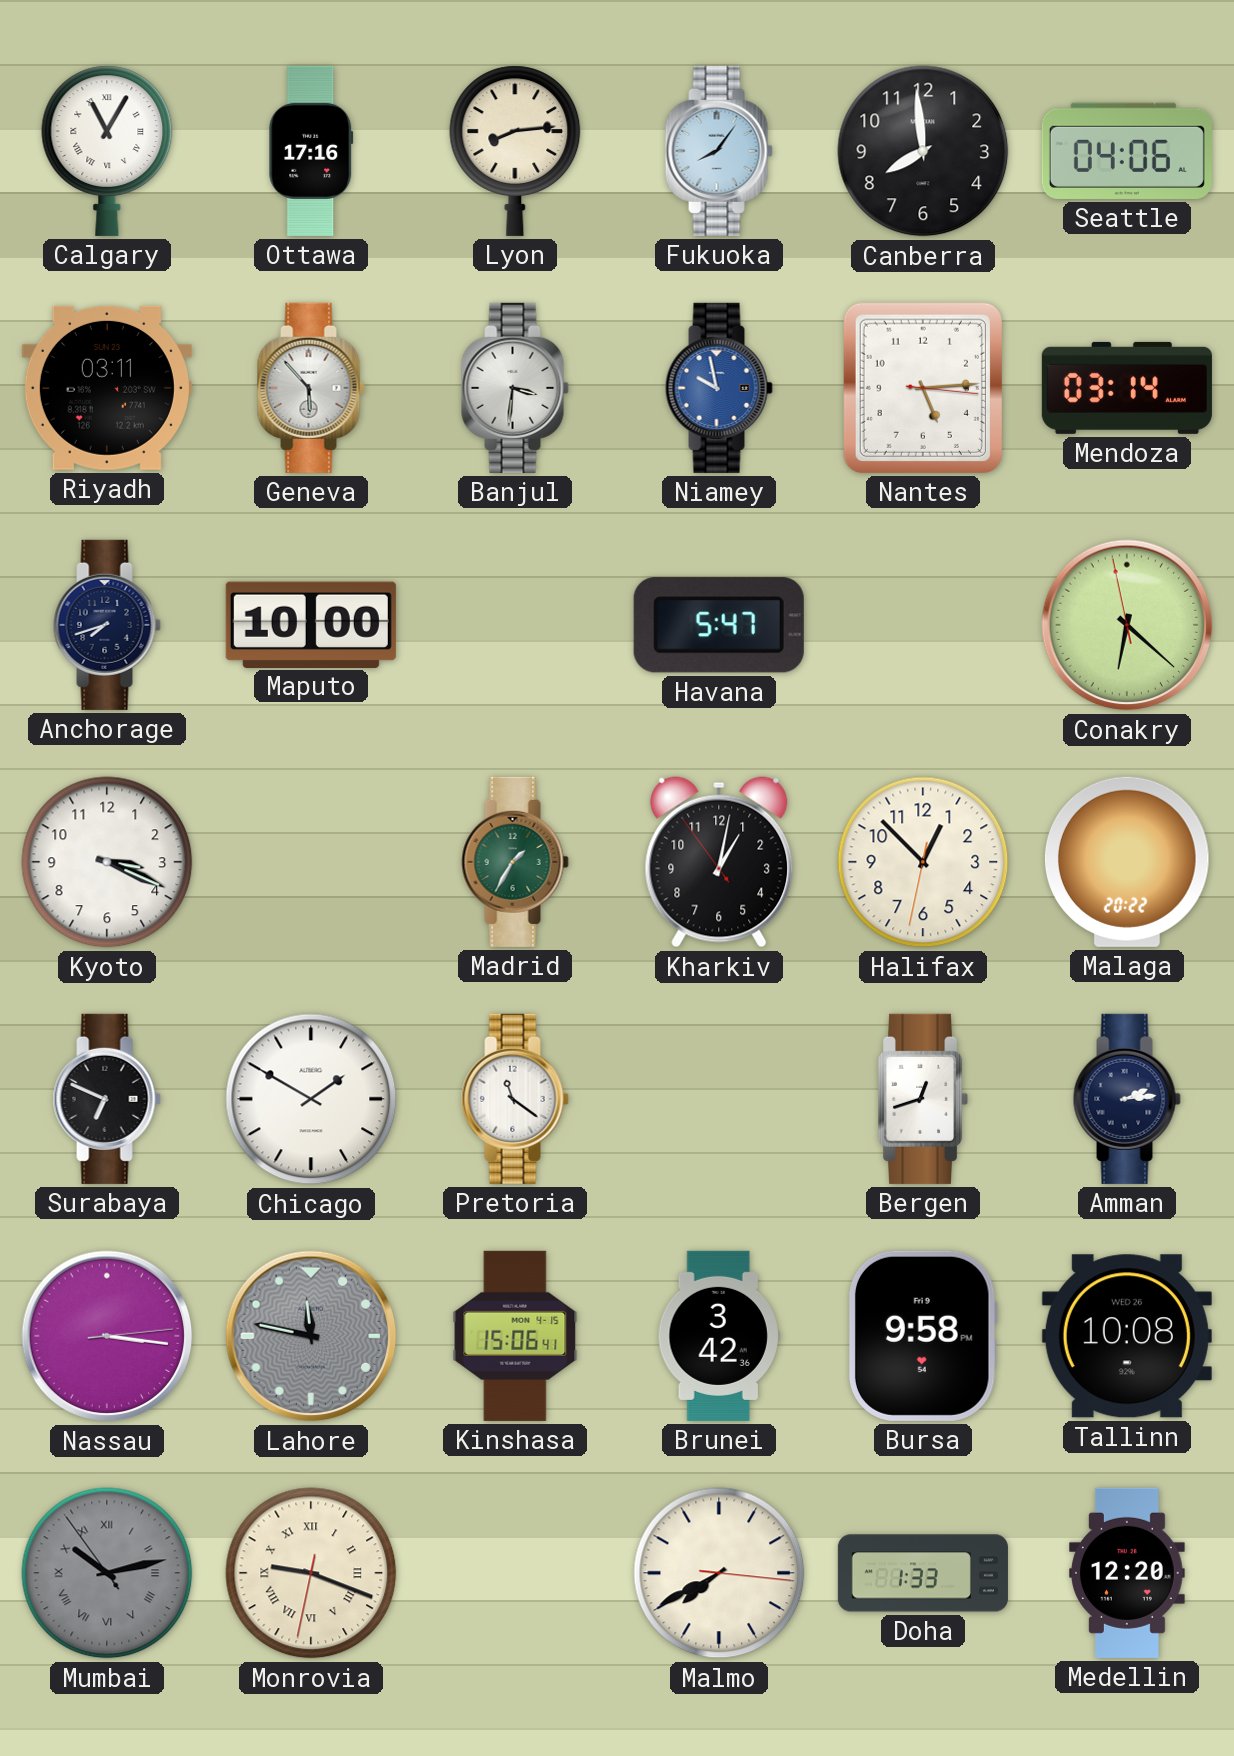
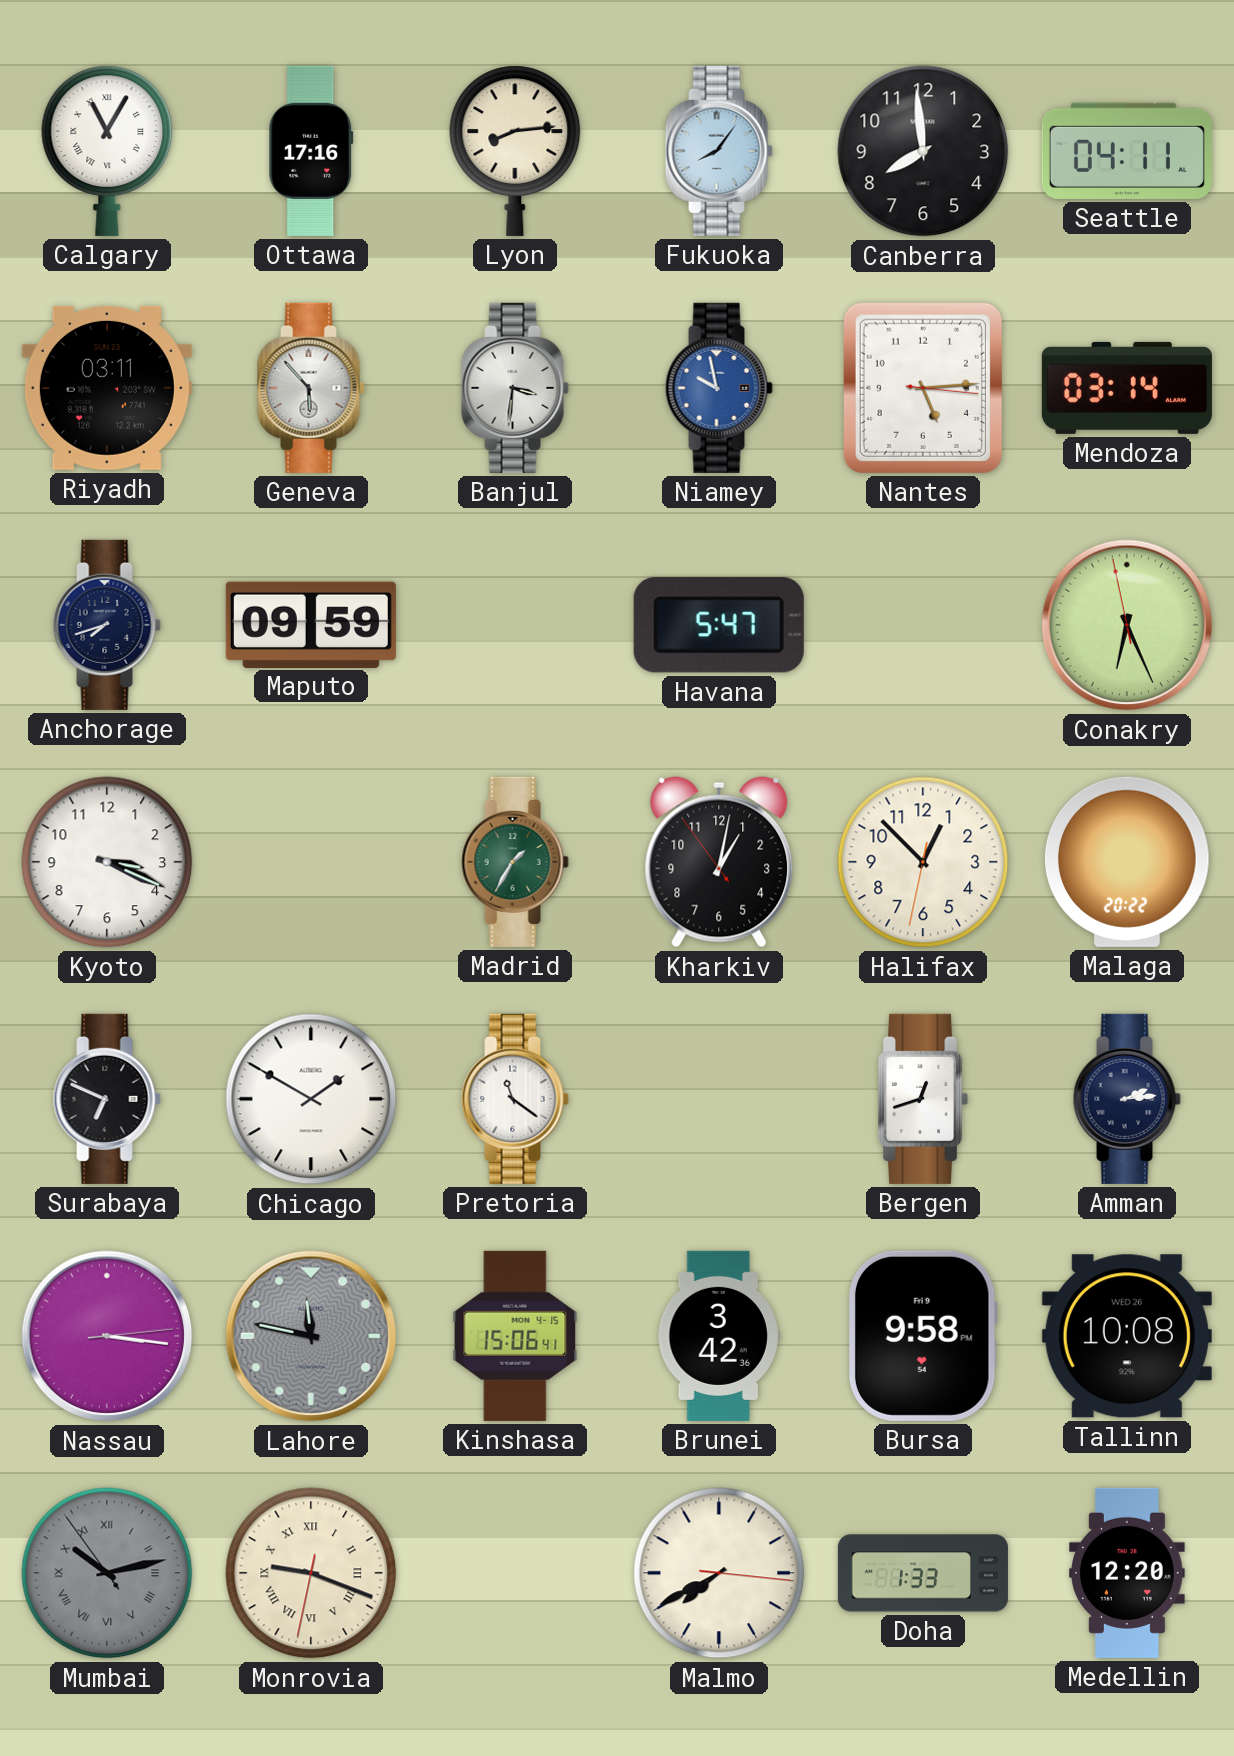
Seattle: 04:06 -> 04:11 (1127, 151)
Maputo: 10:00 -> 09:59 (311, 624)
Conakry: 6:21 -> 6:25 (1127, 625)
